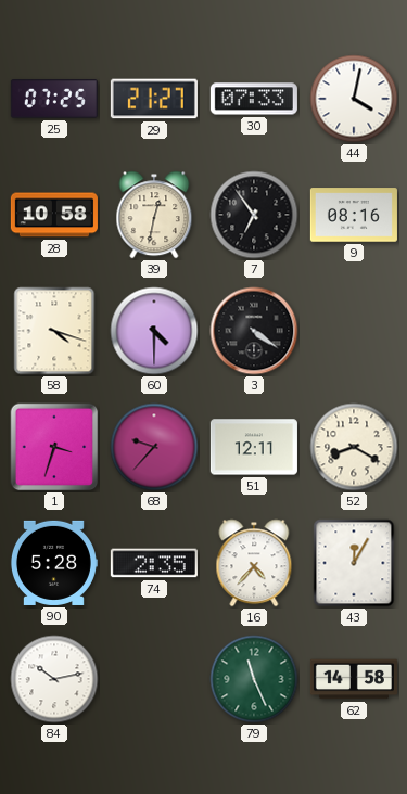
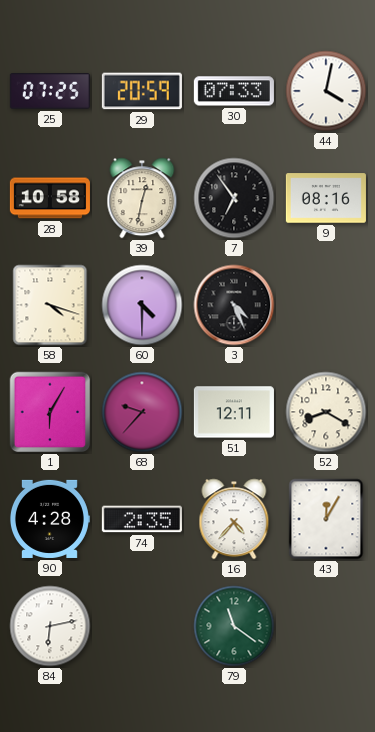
29: 21:27 -> 20:59 (142, 91)
3: 4:21 -> 4:26 (234, 305)
1: 3:33 -> 6:05 (50, 412)
90: 5:28 -> 4:28 (49, 519)
84: 10:13 -> 6:13 (50, 626)
79: 11:26 -> 11:21 (234, 626)
62: 14:58 -> none (354, 679)
